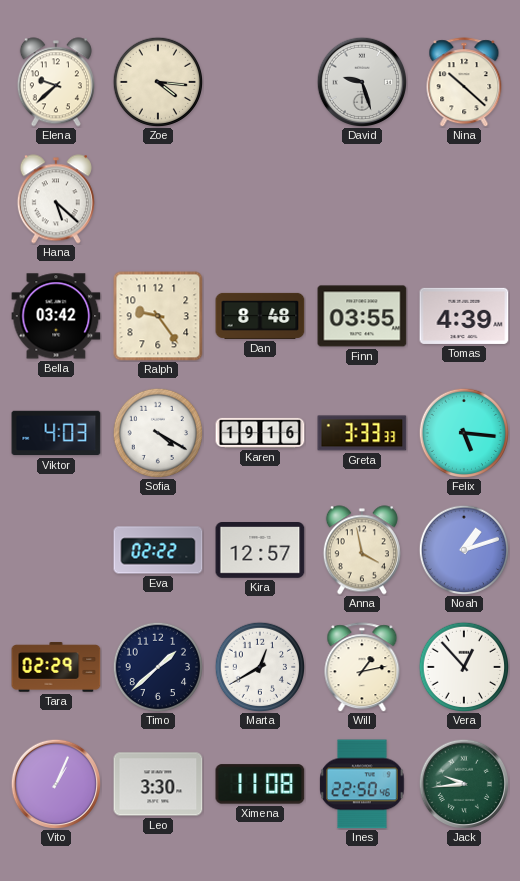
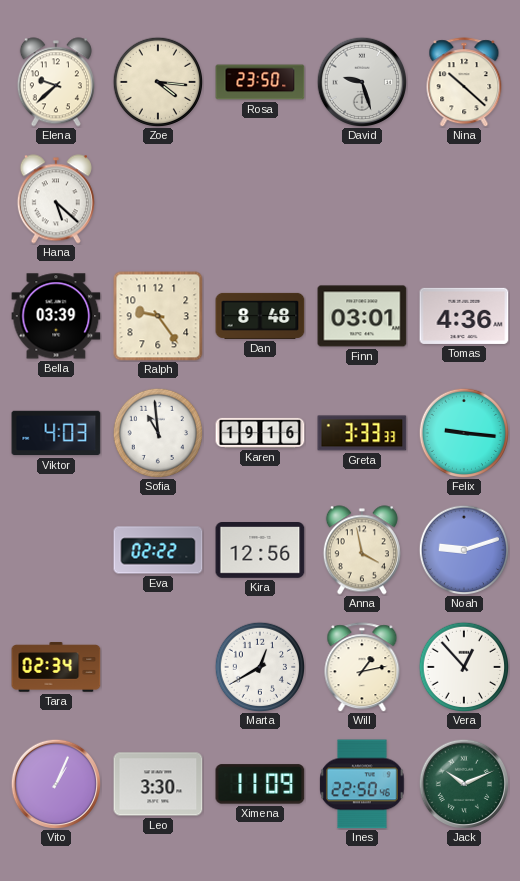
Rosa: none -> 23:50 (260, 82)
Bella: 03:42 -> 03:39 (56, 316)
Finn: 03:55 -> 03:01 (362, 316)
Tomas: 4:39 -> 4:36 (464, 316)
Sofia: 4:20 -> 10:59 (157, 432)
Felix: 5:16 -> 9:16 (463, 432)
Kira: 12:57 -> 12:56 (260, 551)
Noah: 1:12 -> 9:12 (463, 549)
Tara: 02:29 -> 02:34 (56, 667)
Timo: 1:38 -> none (157, 666)
Ximena: 11:08 -> 11:09 (260, 784)
Jack: 9:44 -> 10:11 (463, 783)
